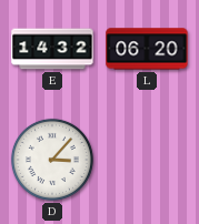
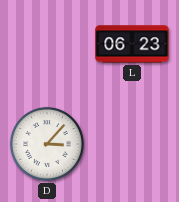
E: 14:32 -> none (52, 49)
L: 06:20 -> 06:23 (132, 44)
